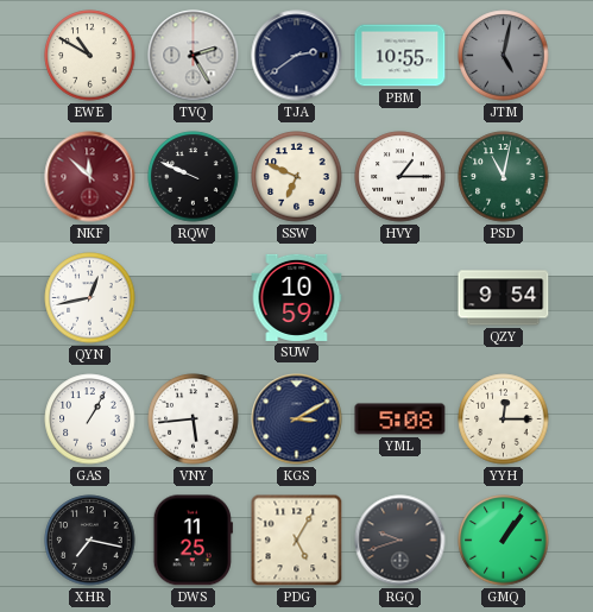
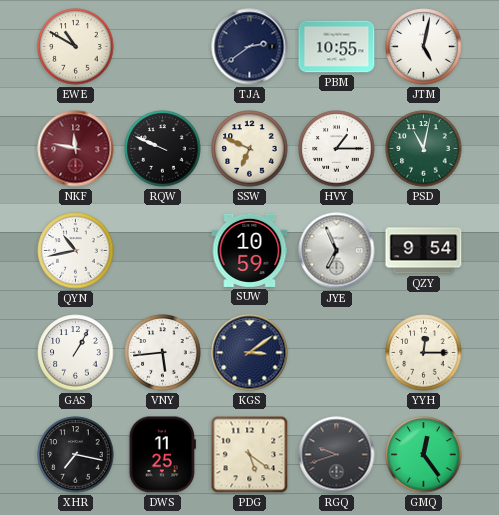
TVQ: 2:25 -> none (194, 56)
JTM dial: grey -> white (424, 47)
NKF: 11:52 -> 11:47 (76, 149)
QYN: 12:43 -> 10:43 (76, 251)
JYE: none -> 6:56 (337, 251)
KGS: 3:10 -> 3:09 (250, 353)
YML: 5:08 -> none (400, 419)
PDG: 5:05 -> 5:21 (250, 455)
GMQ: 1:06 -> 12:24 (424, 455)
